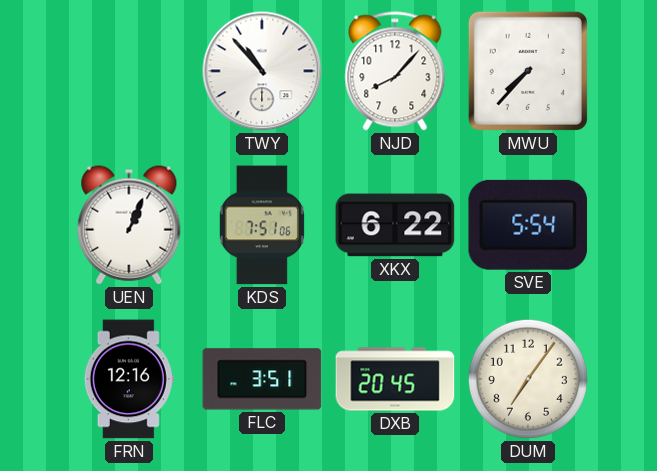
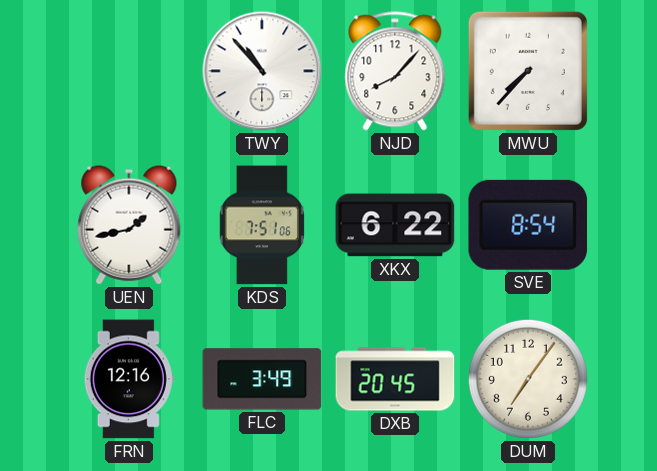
UEN: 1:04 -> 1:43 (129, 225)
SVE: 5:54 -> 8:54 (528, 225)
FLC: 3:51 -> 3:49 (262, 379)
